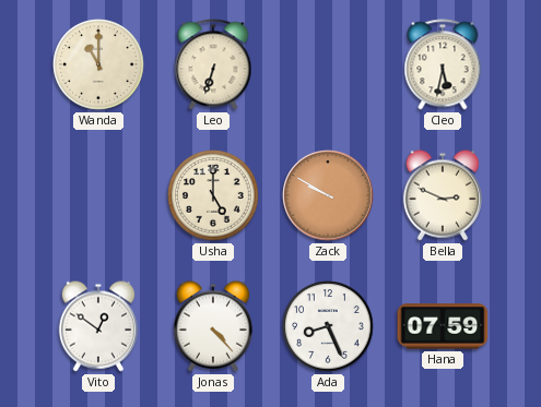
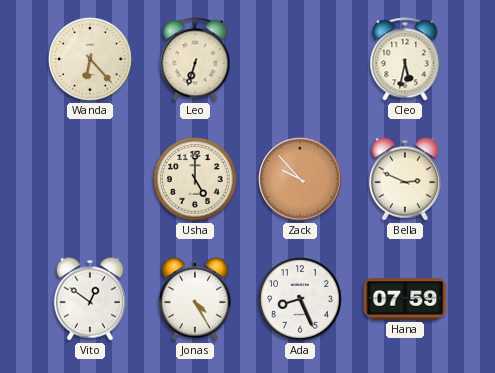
Wanda: 11:00 -> 6:23 (90, 59)
Zack: 9:50 -> 9:53 (300, 179)
Jonas: 4:23 -> 4:25 (195, 299)
